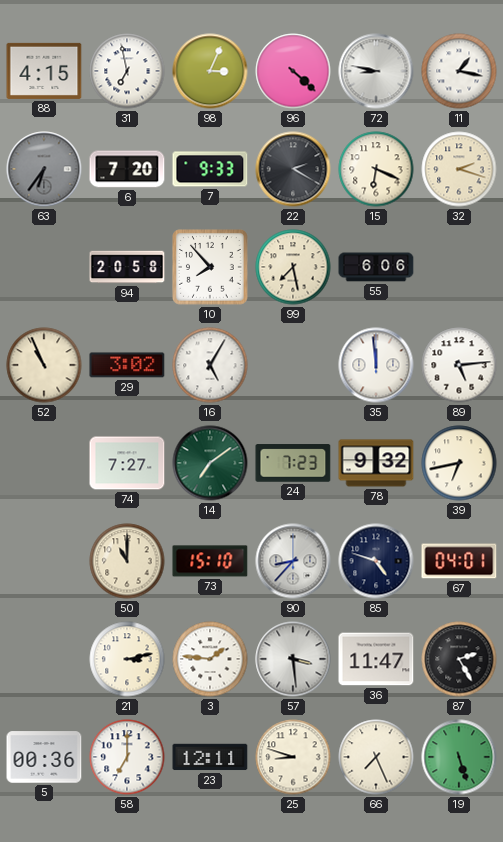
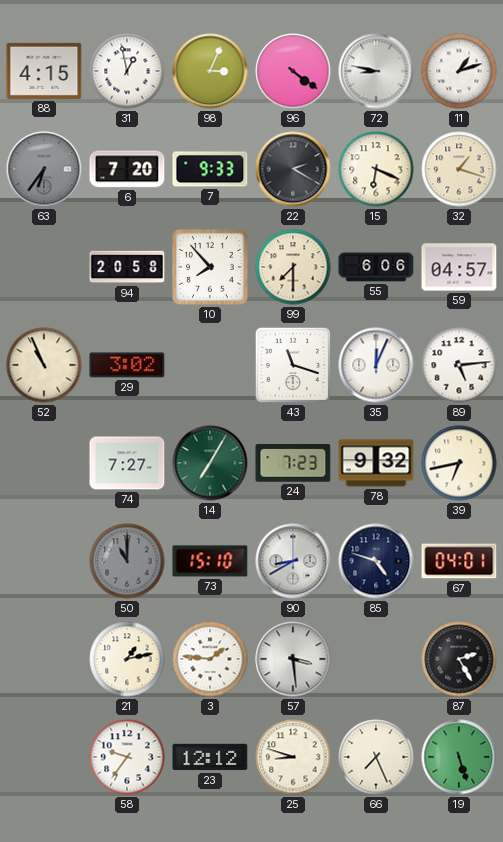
31: 6:58 -> 12:58 (127, 71)
96: 4:22 -> 4:21 (293, 71)
11: 1:17 -> 1:12 (459, 71)
32: 2:18 -> 1:18 (459, 169)
99: 7:28 -> 7:30 (293, 267)
59: none -> 04:57 (459, 267)
16: 5:05 -> none (210, 365)
43: none -> 11:18 (293, 365)
35: 11:59 -> 12:04 (376, 365)
14: 7:09 -> 7:05 (210, 463)
50 dial: cream -> grey (127, 561)
90: 8:37 -> 8:40 (293, 561)
21: 3:13 -> 1:13 (127, 659)
36: 11:47 -> none (376, 659)
5: 00:36 -> none (44, 757)
58: 7:00 -> 9:36 (127, 757)
23: 12:11 -> 12:12 (210, 757)
